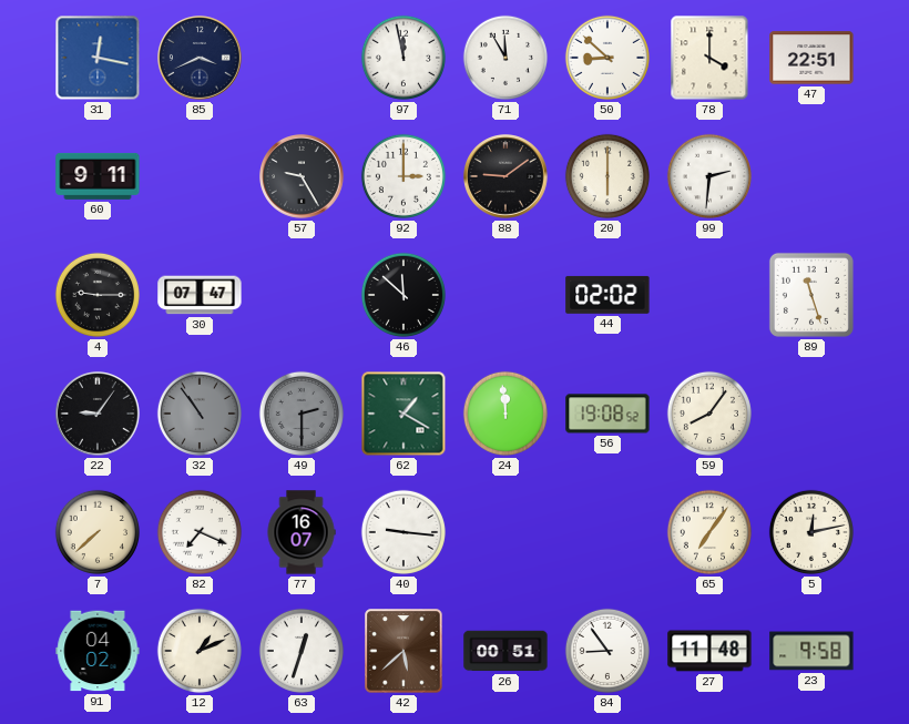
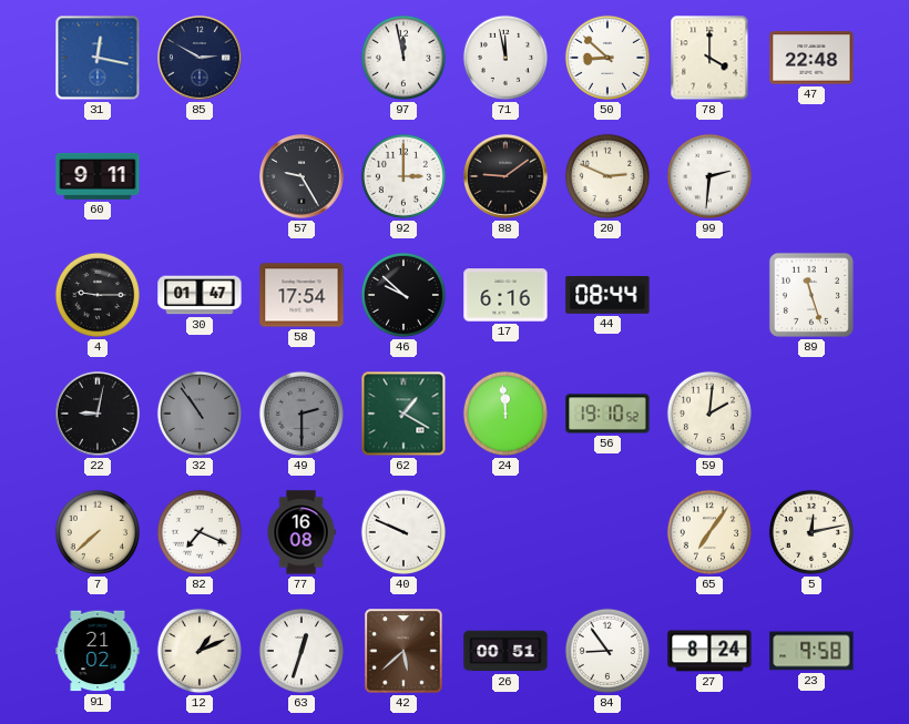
85: 3:41 -> 2:50 (201, 59)
71: 11:55 -> 11:58 (505, 58)
47: 22:51 -> 22:48 (811, 58)
20: 6:00 -> 2:49 (607, 176)
30: 07:47 -> 01:47 (200, 295)
58: none -> 17:54 (302, 295)
46: 11:52 -> 9:52 (404, 295)
17: none -> 6:16 (505, 295)
44: 02:02 -> 08:44 (607, 295)
22: 9:06 -> 9:02 (99, 415)
56: 19:08 -> 19:10 (607, 414)
59: 8:06 -> 2:01 (709, 414)
77: 16:07 -> 16:08 (302, 532)
40: 9:16 -> 9:49 (404, 532)
91: 04:02 -> 21:02 (98, 651)
27: 11:48 -> 8:24 (709, 651)
